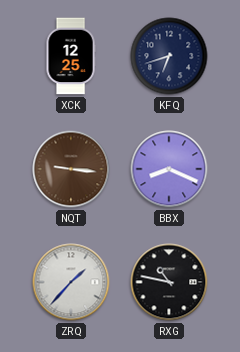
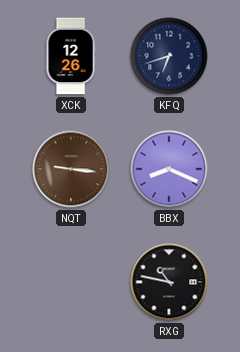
XCK: 12:25 -> 12:26 (71, 56)
ZRQ: 1:37 -> none (71, 282)
